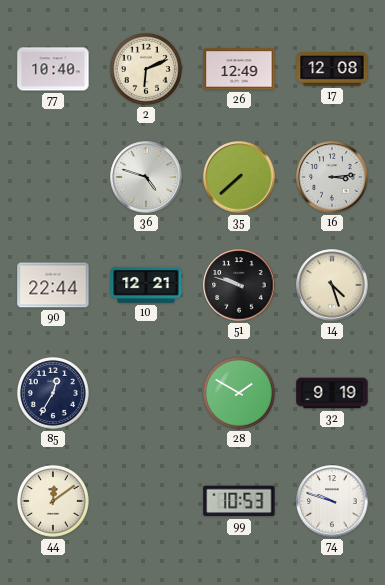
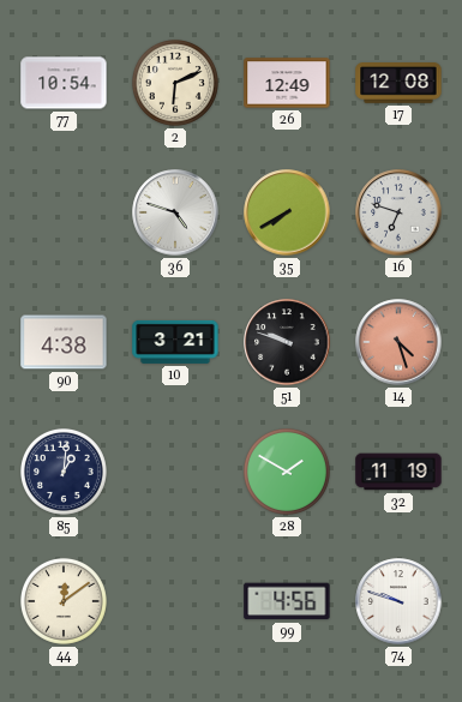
77: 10:40 -> 10:54 (64, 83)
35: 7:38 -> 7:40 (287, 212)
16: 3:14 -> 6:48 (398, 212)
90: 22:44 -> 4:38 (64, 342)
10: 12:21 -> 3:21 (175, 342)
14 dial: cream -> salmon (398, 342)
85: 12:35 -> 1:01 (64, 472)
32: 9:19 -> 11:19 (398, 472)
99: 10:53 -> 4:56 (287, 601)
